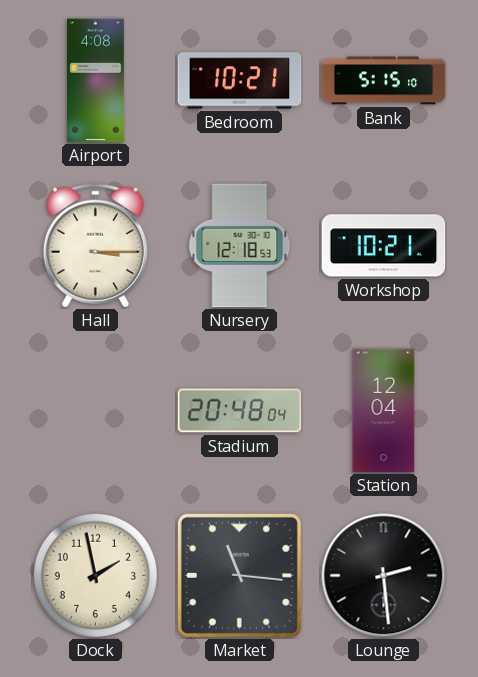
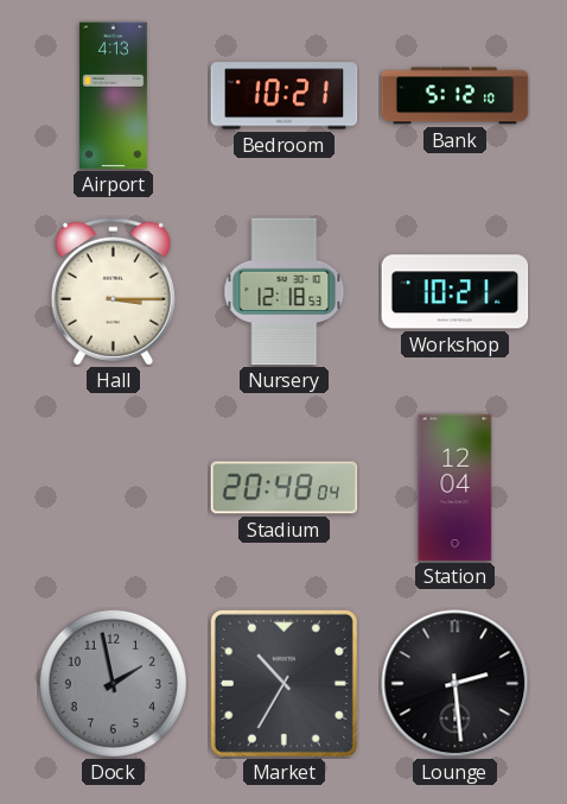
Airport: 4:08 -> 4:13 (114, 96)
Bank: 5:15 -> 5:12 (455, 96)
Dock dial: cream -> grey (113, 683)
Market: 11:16 -> 10:35 (283, 683)
